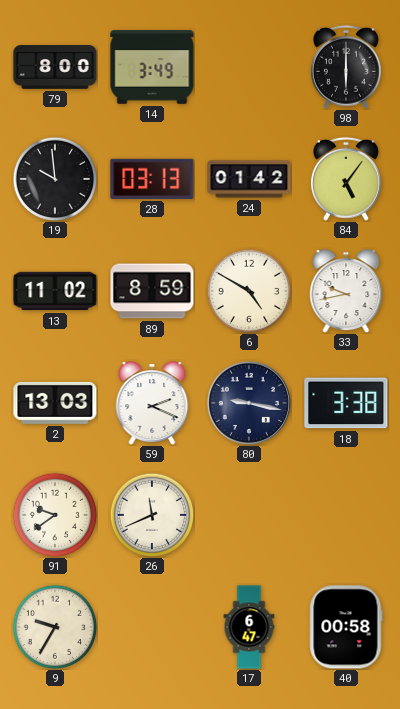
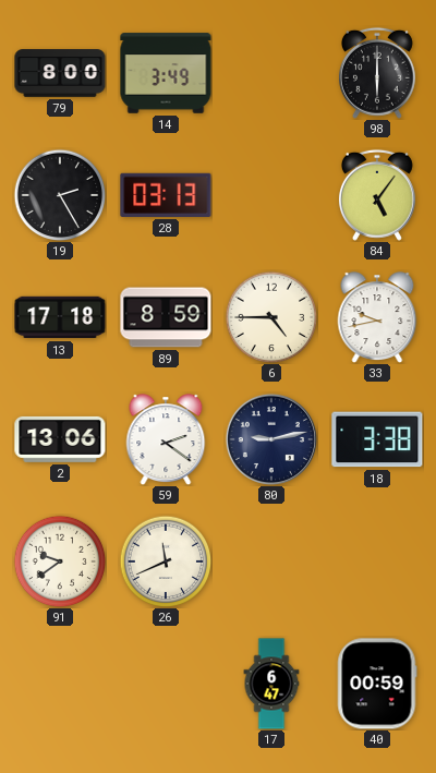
19: 9:59 -> 2:25 (60, 195)
24: 01:42 -> none (249, 179)
13: 11:02 -> 17:18 (60, 317)
6: 4:50 -> 4:45 (271, 317)
2: 13:03 -> 13:06 (60, 439)
59: 2:19 -> 2:21 (166, 439)
80: 9:17 -> 9:13 (271, 439)
9: 9:35 -> none (55, 627)
40: 00:58 -> 00:59 (377, 684)
